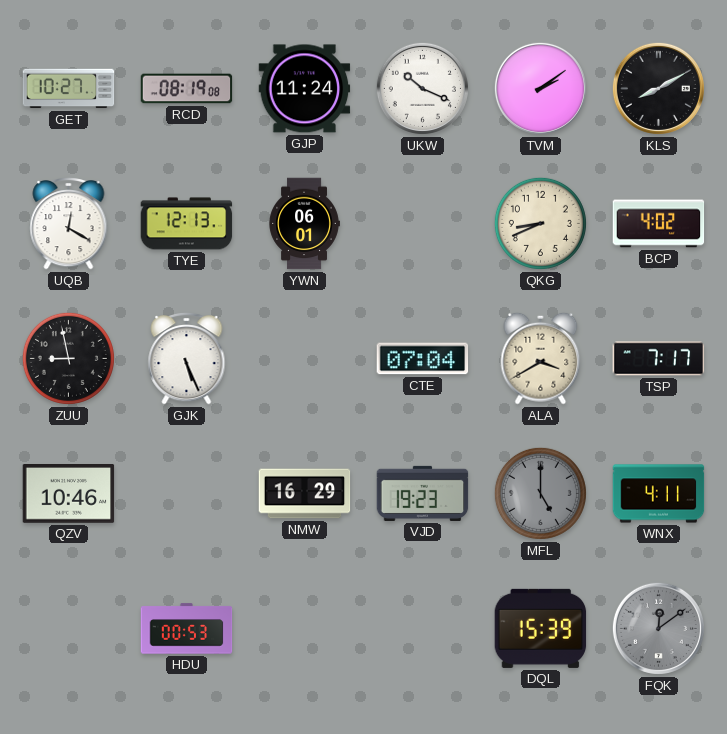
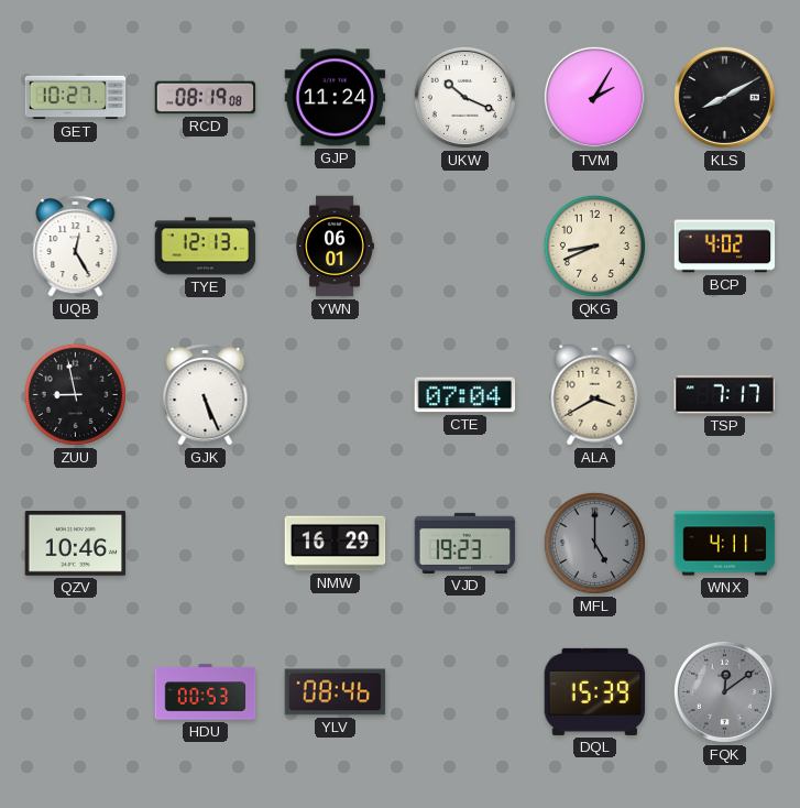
TVM: 2:09 -> 2:05 (594, 97)
UQB: 12:20 -> 12:25 (76, 245)
YLV: none -> 08:46 (336, 692)
